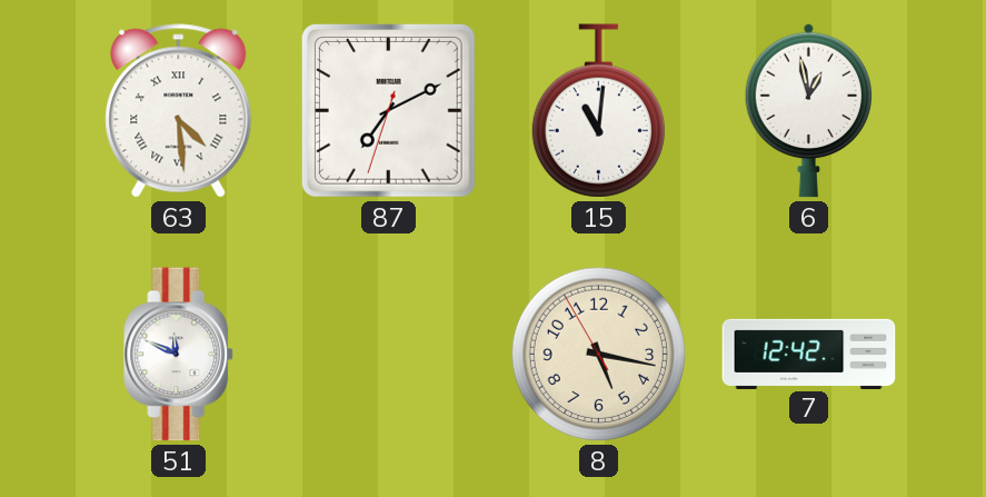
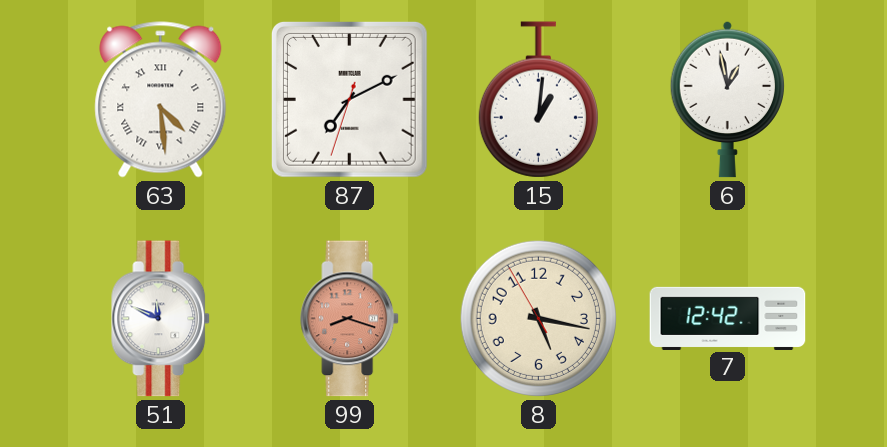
15: 11:01 -> 1:01 (538, 100)
99: none -> 8:18 (350, 319)
